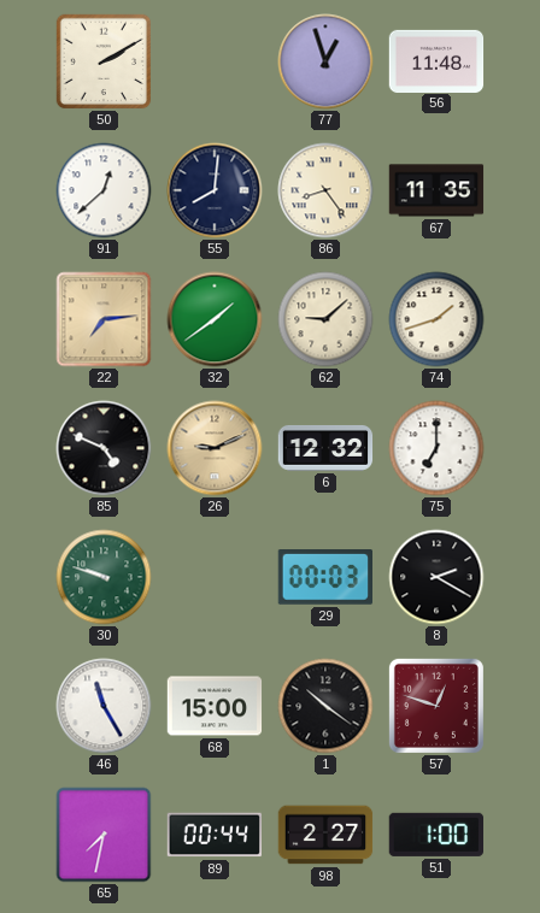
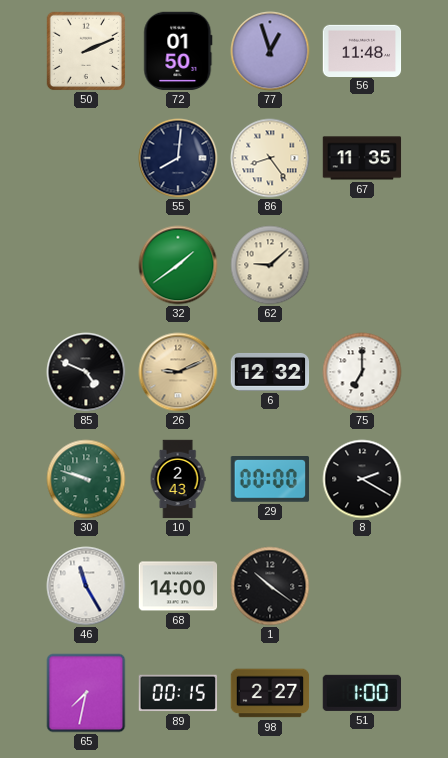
50: 2:10 -> 2:11 (86, 51)
72: none -> 01:50 (178, 51)
91: 12:38 -> none (104, 190)
22: 7:14 -> none (104, 319)
74: 1:42 -> none (436, 319)
10: none -> 2:43 (178, 479)
29: 00:03 -> 00:00 (269, 480)
68: 15:00 -> 14:00 (178, 586)
57: 12:48 -> none (436, 706)
89: 00:44 -> 00:15 (178, 693)
